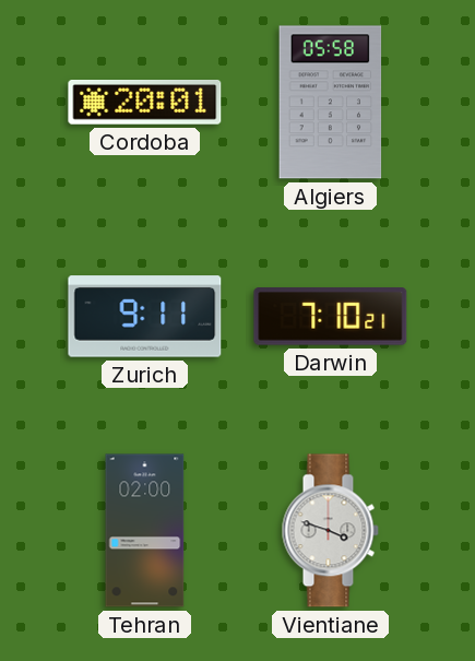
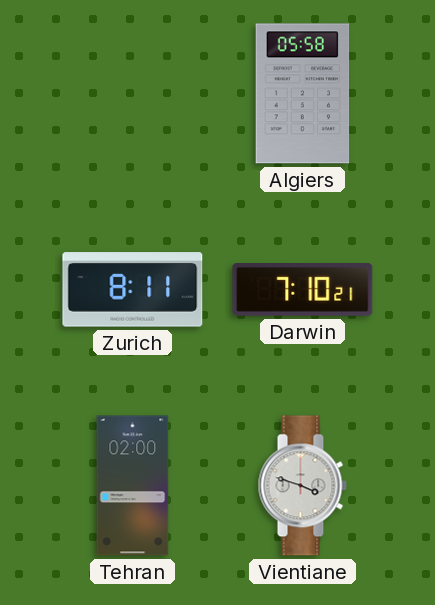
Cordoba: 20:01 -> none (145, 103)
Zurich: 9:11 -> 8:11 (133, 290)
